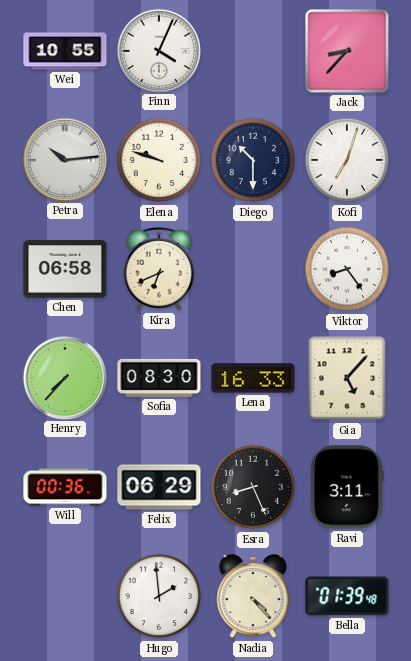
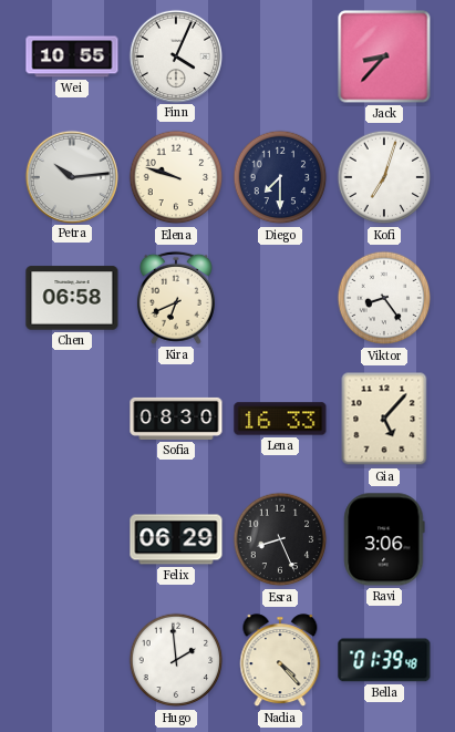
Diego: 10:30 -> 7:30 (280, 177)
Henry: 7:37 -> none (64, 377)
Will: 00:36 -> none (65, 487)
Ravi: 3:11 -> 3:06 (384, 539)
